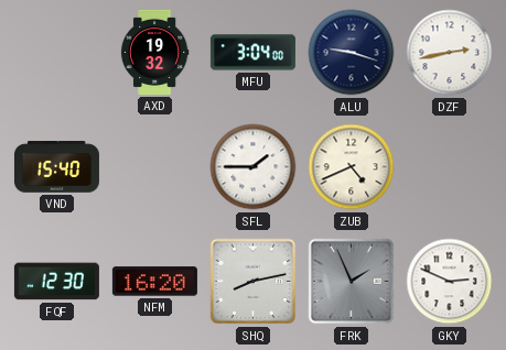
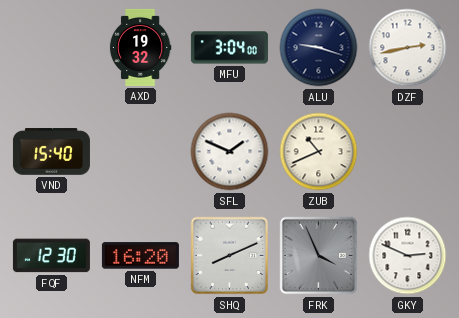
SFL: 1:45 -> 1:49 (230, 152)
ZUB: 4:41 -> 10:41 (319, 152)
SHQ: 8:13 -> 8:11 (230, 256)
FRK: 1:56 -> 3:56 (319, 256)
